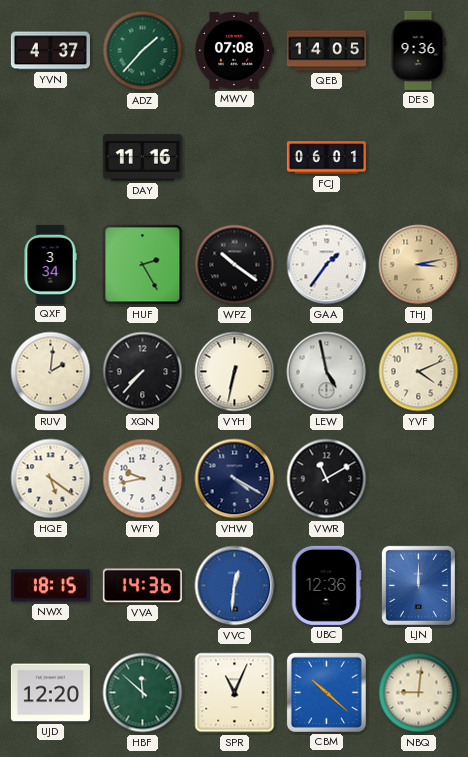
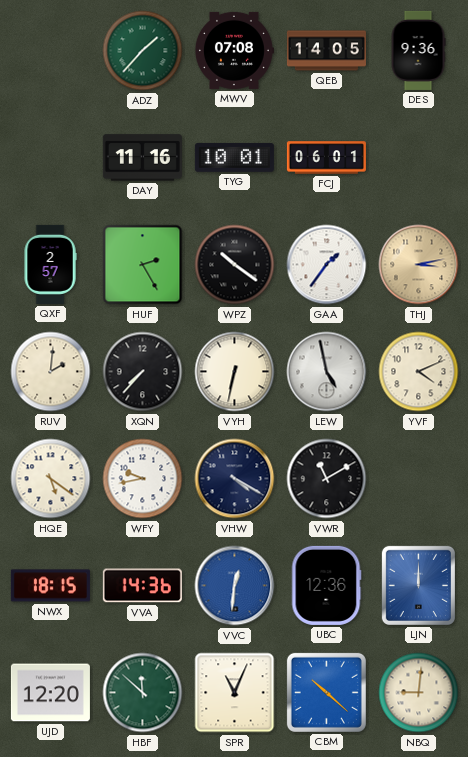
YVN: 4:37 -> none (50, 51)
TYG: none -> 10:01 (234, 157)
QXF: 3:34 -> 2:57 (50, 264)
